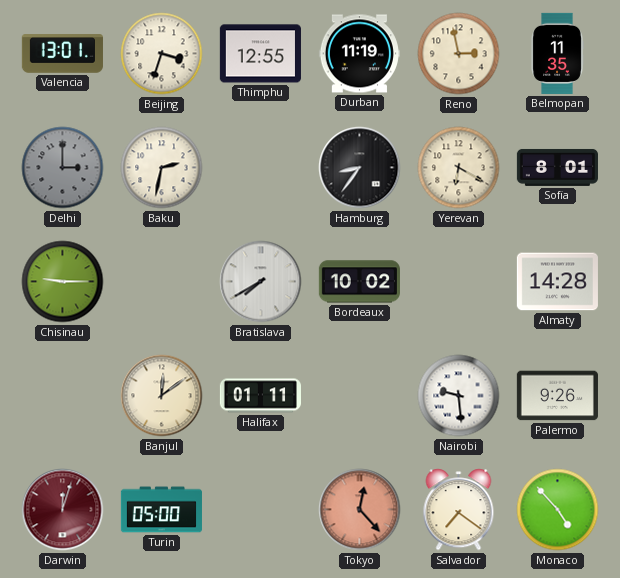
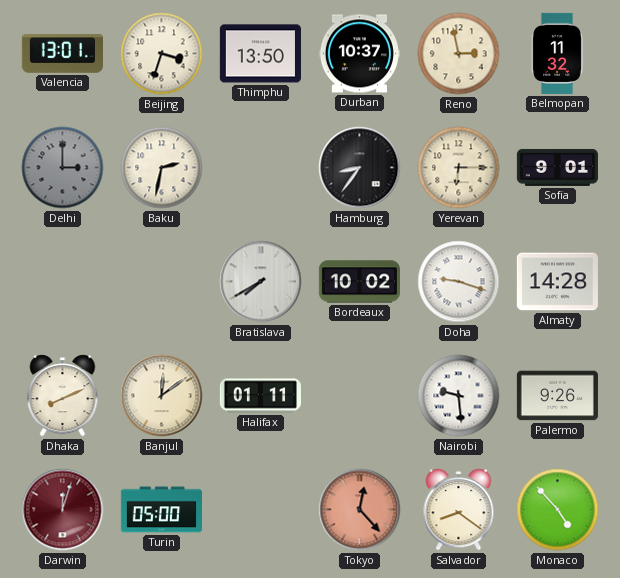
Thimphu: 12:55 -> 13:50 (260, 54)
Durban: 11:19 -> 10:37 (359, 54)
Belmopan: 11:35 -> 11:32 (557, 53)
Yerevan: 6:20 -> 6:15 (459, 168)
Sofia: 8:01 -> 9:01 (557, 167)
Chisinau: 9:15 -> none (63, 282)
Doha: none -> 9:18 (459, 282)
Dhaka: none -> 8:11 (63, 396)
Salvador: 7:21 -> 8:21 (459, 510)
